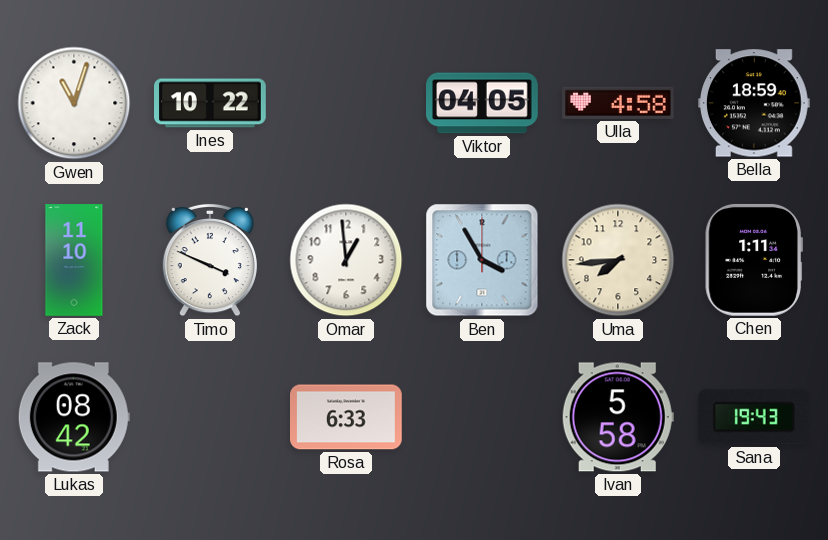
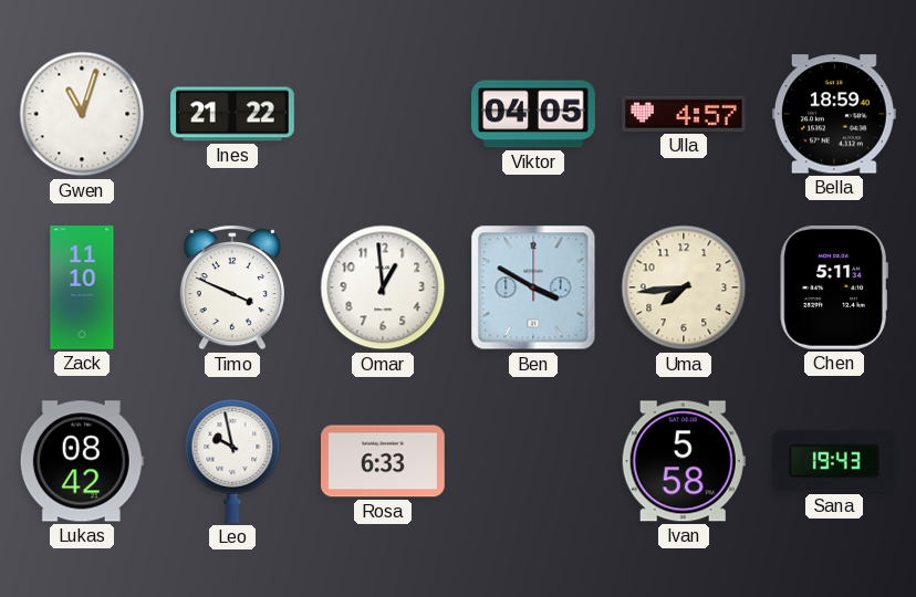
Ines: 10:22 -> 21:22 (233, 114)
Ulla: 4:58 -> 4:57 (685, 114)
Ben: 3:55 -> 3:50 (533, 287)
Chen: 1:11 -> 5:11 (834, 287)
Leo: none -> 9:58 (232, 461)
